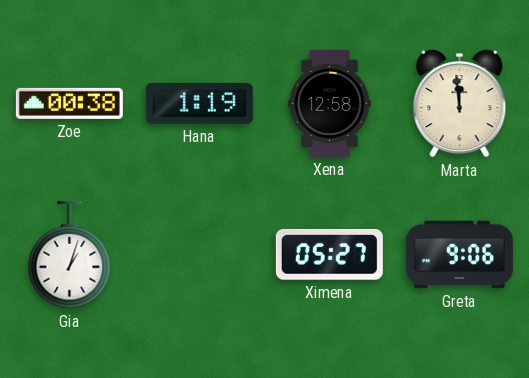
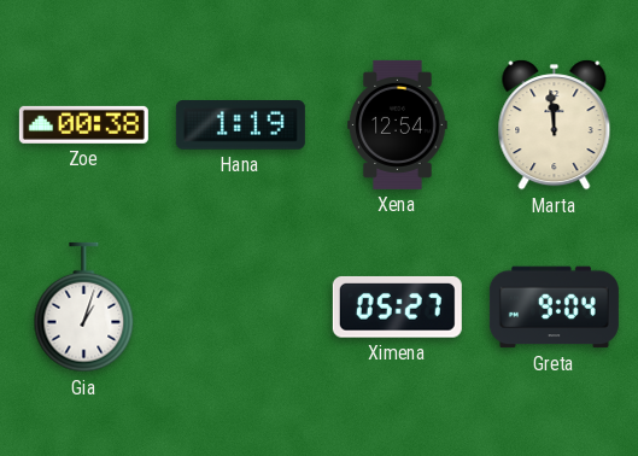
Xena: 12:58 -> 12:54 (398, 124)
Greta: 9:06 -> 9:04 (554, 308)
